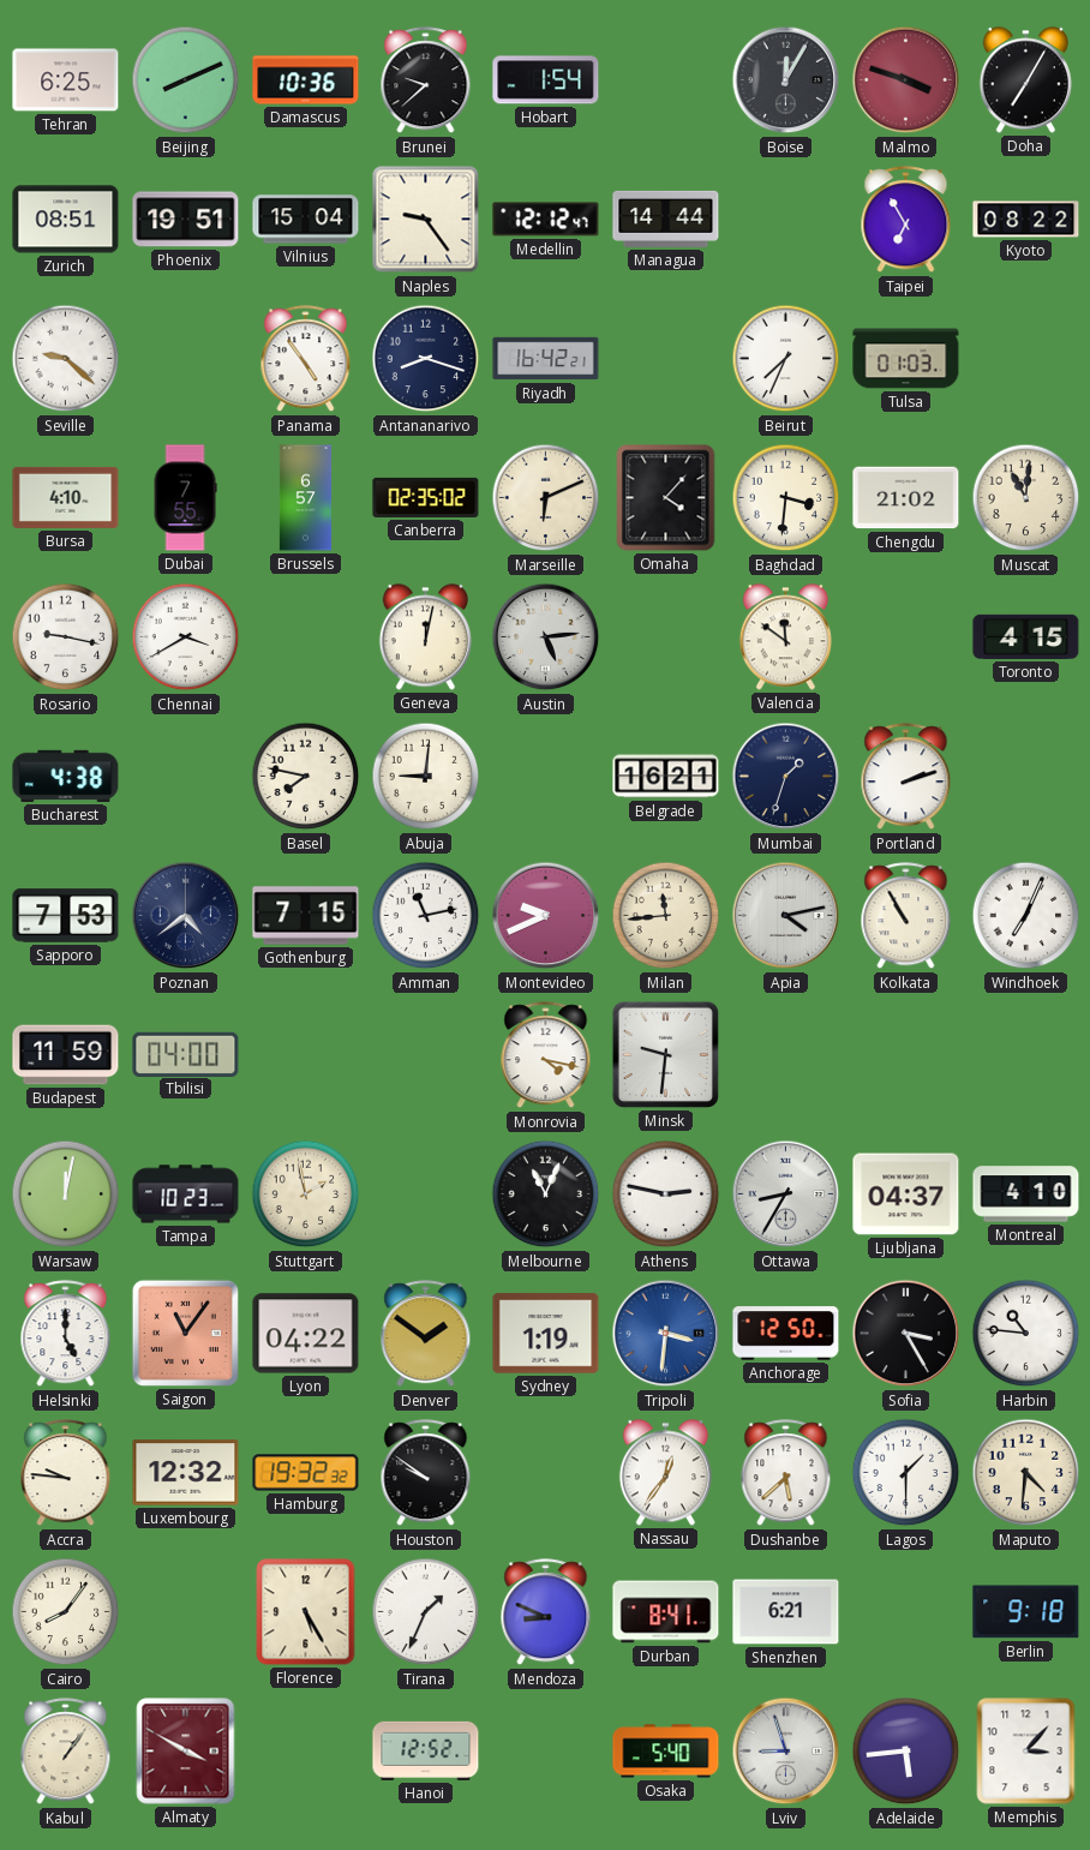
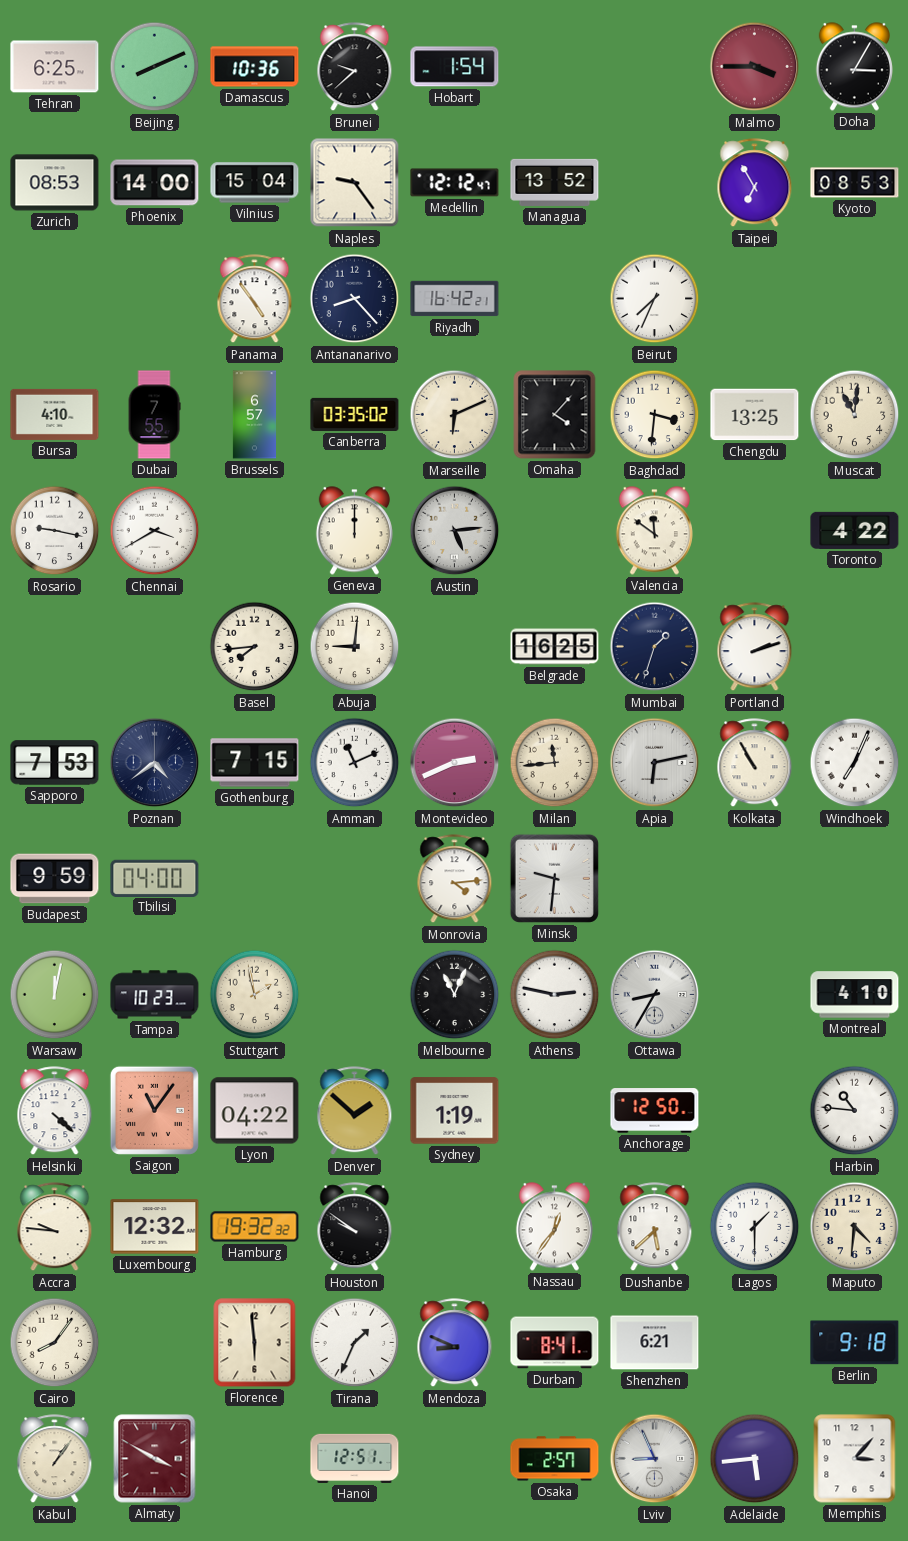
Boise: 12:05 -> none (786, 80)
Malmo: 3:48 -> 3:45 (755, 67)
Doha: 7:05 -> 3:05 (854, 67)
Zurich: 08:51 -> 08:53 (55, 183)
Phoenix: 19:51 -> 14:00 (155, 183)
Managua: 14:44 -> 13:52 (555, 182)
Kyoto: 08:22 -> 08:53 (855, 183)
Seville: 9:22 -> none (66, 359)
Antananarivo: 8:18 -> 8:23 (355, 299)
Tulsa: 01:03 -> none (906, 359)
Canberra: 02:35 -> 03:35 (355, 414)
Chengdu: 21:02 -> 13:25 (755, 415)
Geneva: 12:02 -> 12:00 (354, 531)
Toronto: 4:15 -> 4:22 (855, 530)
Bucharest: 4:38 -> none (66, 776)
Basel: 7:47 -> 7:44 (255, 647)
Belgrade: 16:21 -> 16:25 (555, 647)
Amman: 11:13 -> 11:11 (355, 763)
Montevideo: 9:41 -> 2:41 (455, 763)
Apia: 4:13 -> 6:13 (655, 763)
Budapest: 11:59 -> 9:59 (55, 879)
Monrovia: 4:17 -> 4:14 (455, 879)
Ljubljana: 04:37 -> none (906, 1195)
Helsinki: 5:00 -> 4:22 (55, 1111)
Denver: 1:51 -> 1:52 (355, 1111)
Tripoli: 3:31 -> none (666, 1334)
Sofia: 3:25 -> none (906, 1334)
Florence: 5:25 -> 5:59 (255, 1343)
Hanoi: 12:52 -> 12:51 (355, 1458)
Osaka: 5:40 -> 2:57 (555, 1459)
Lviv: 8:57 -> 8:56 (655, 1459)
